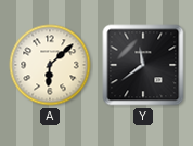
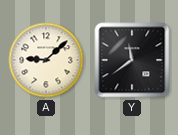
A: 6:08 -> 9:08 (46, 60)
